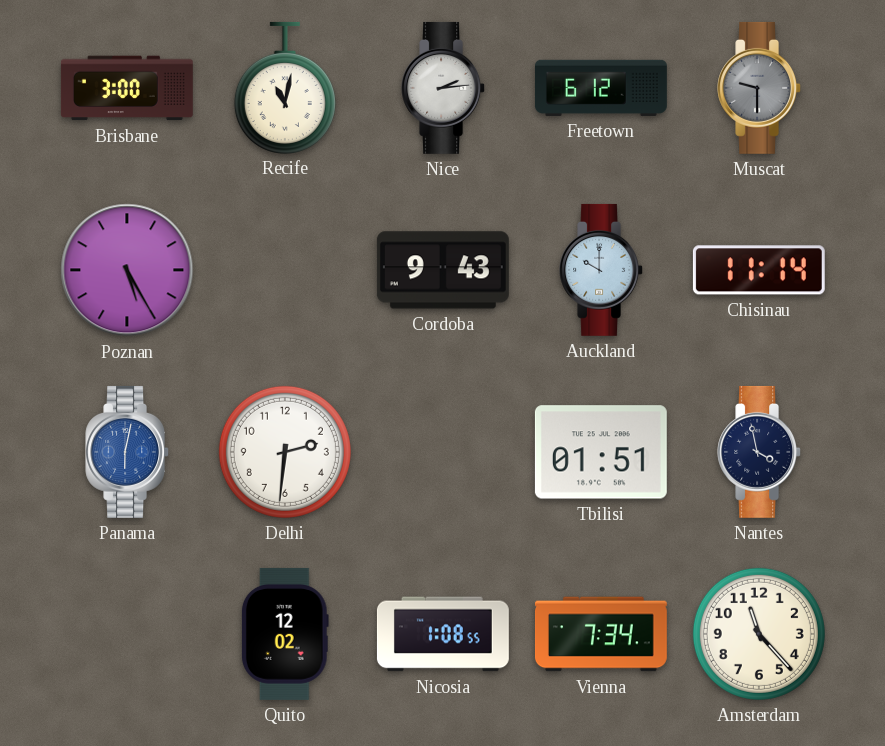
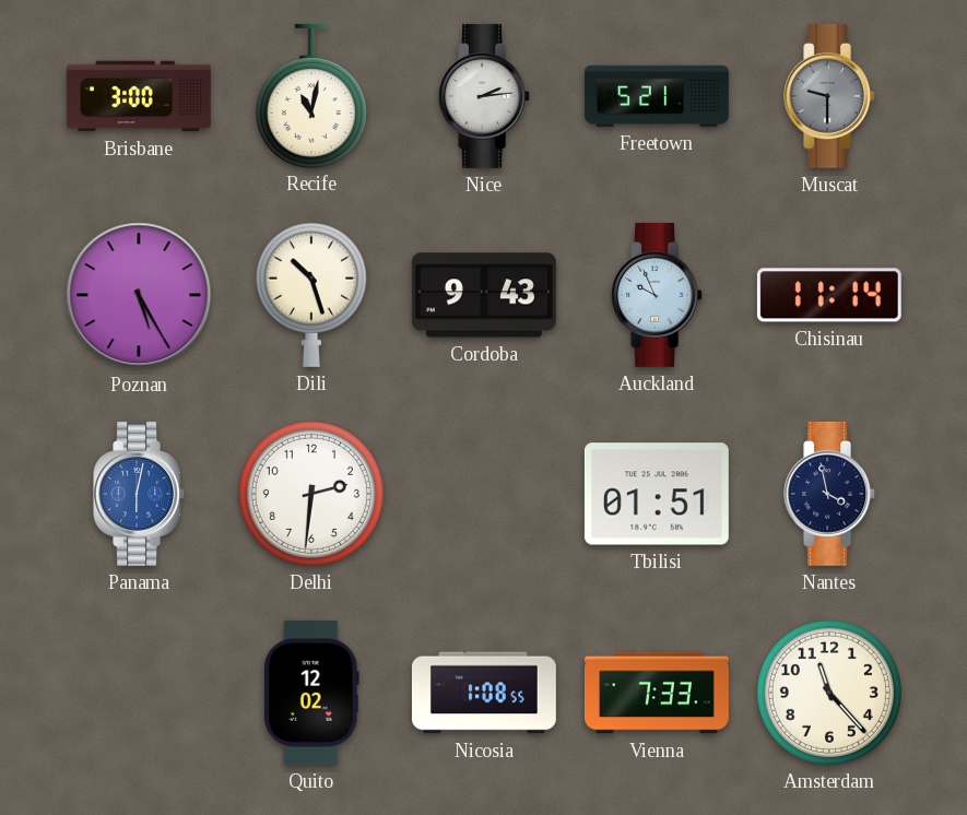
Freetown: 6:12 -> 5:21 (657, 96)
Dili: none -> 10:27 (311, 295)
Auckland: 10:00 -> 9:56 (658, 295)
Vienna: 7:34 -> 7:33 (657, 693)
